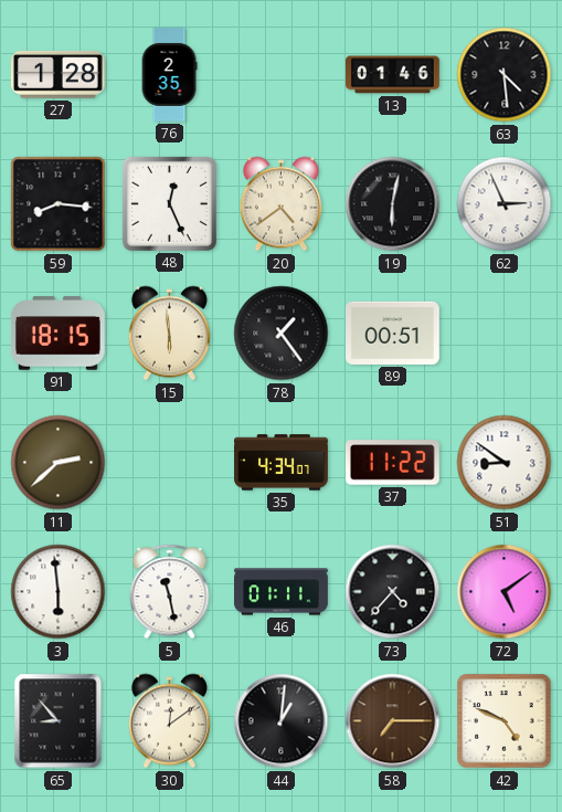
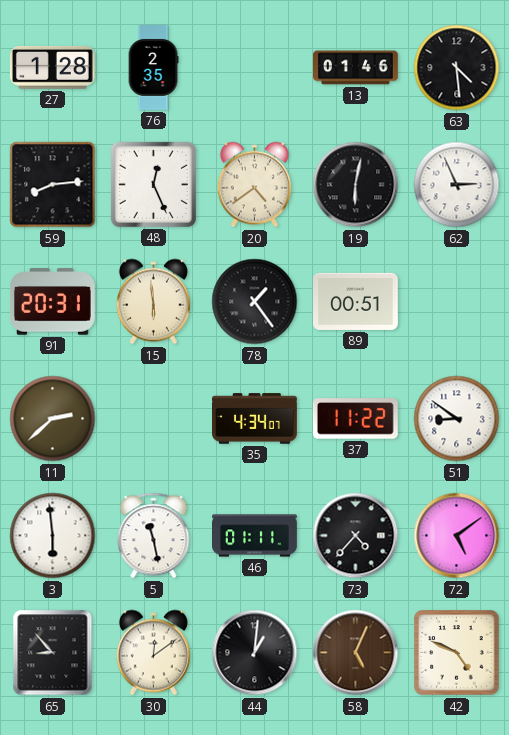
59: 8:16 -> 8:14 (53, 185)
91: 18:15 -> 20:31 (52, 302)
58: 7:15 -> 5:04 (356, 653)
